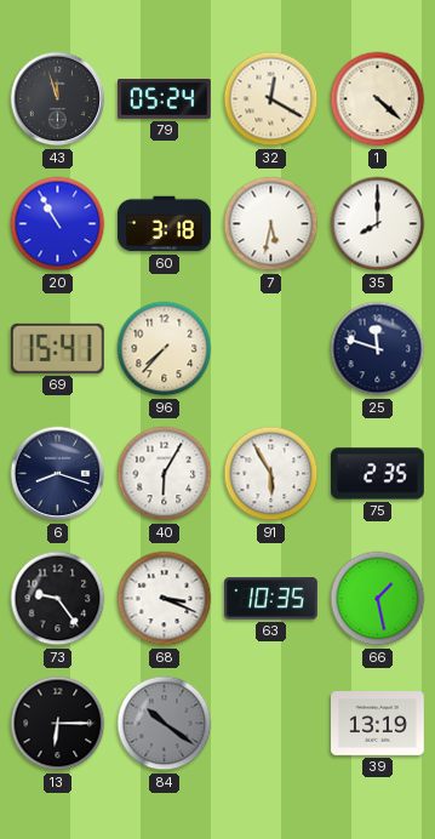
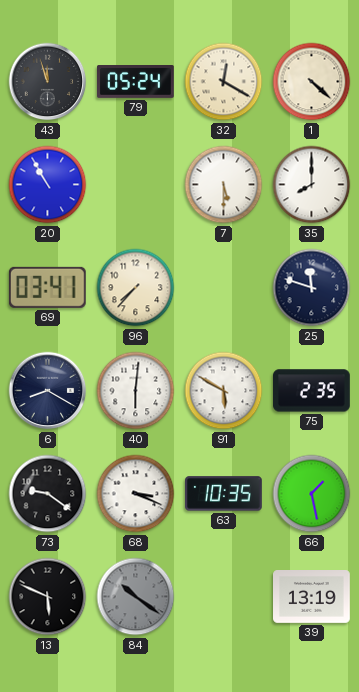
60: 3:18 -> none (165, 224)
7: 5:32 -> 5:30 (224, 185)
69: 15:41 -> 03:41 (47, 287)
6: 8:18 -> 8:20 (48, 391)
40: 6:05 -> 6:01 (136, 391)
91: 5:55 -> 5:50 (224, 391)
73: 9:24 -> 9:21 (48, 494)
13: 6:15 -> 5:49 (48, 597)
